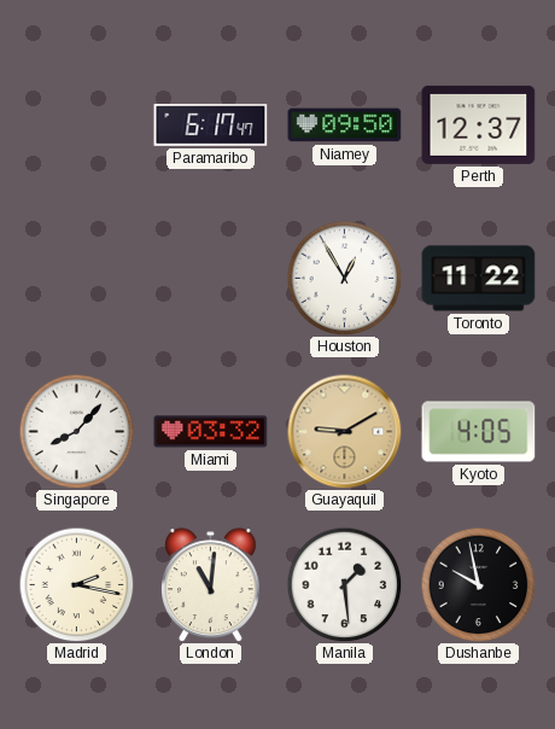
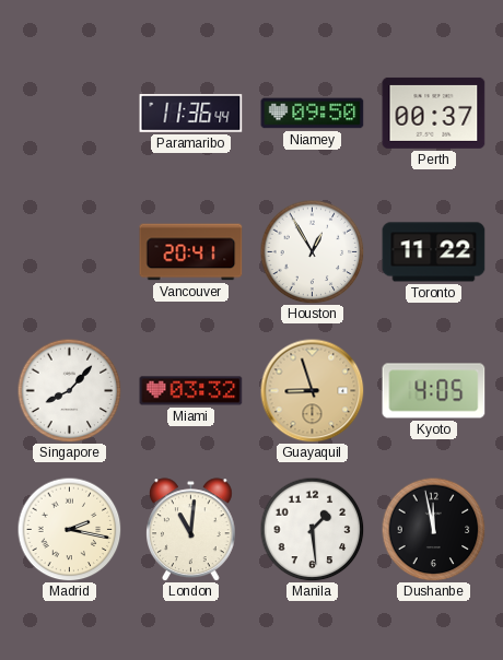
Paramaribo: 6:17 -> 11:36 (191, 114)
Perth: 12:37 -> 00:37 (434, 113)
Vancouver: none -> 20:41 (191, 252)
Guayaquil: 9:10 -> 8:57 (312, 390)
Dushanbe: 9:58 -> 11:58 (433, 529)
